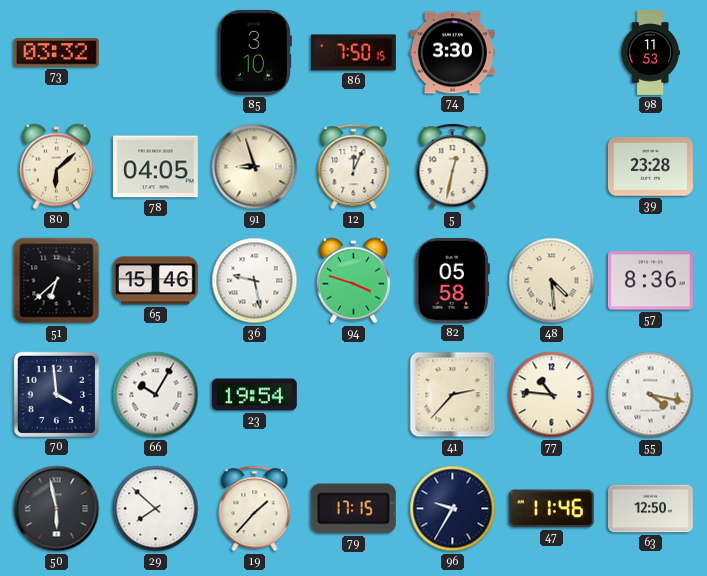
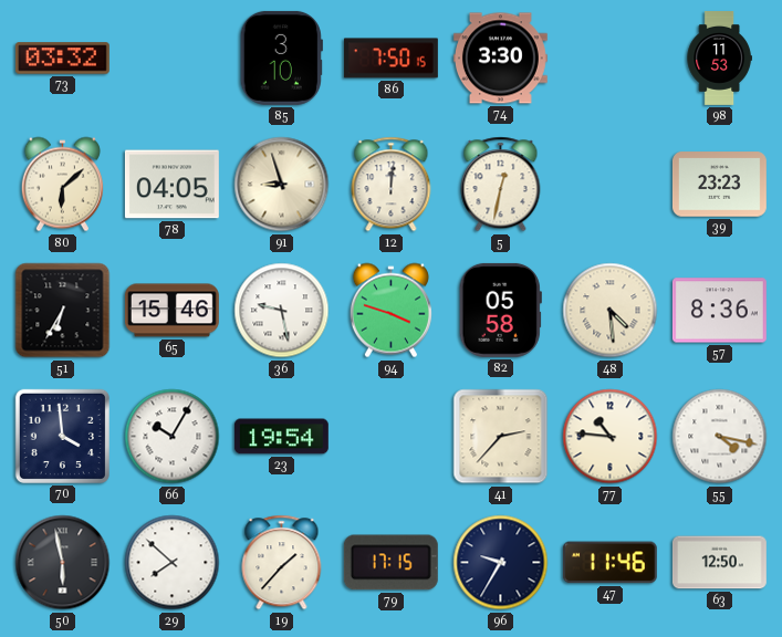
12: 12:04 -> 12:01 (392, 185)
39: 23:28 -> 23:23 (719, 185)
51: 6:38 -> 6:35 (63, 311)
